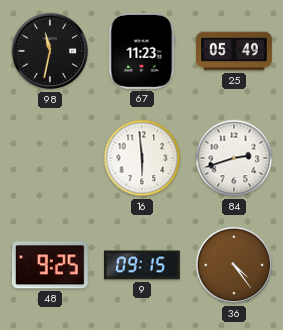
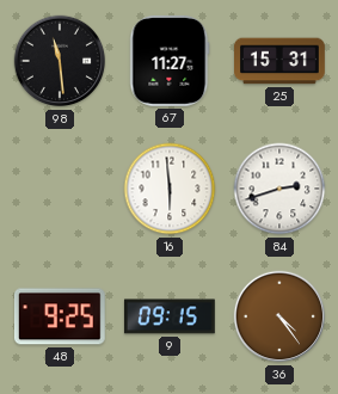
98: 11:32 -> 11:29 (60, 61)
67: 11:23 -> 11:27 (170, 61)
25: 05:49 -> 15:31 (281, 61)
